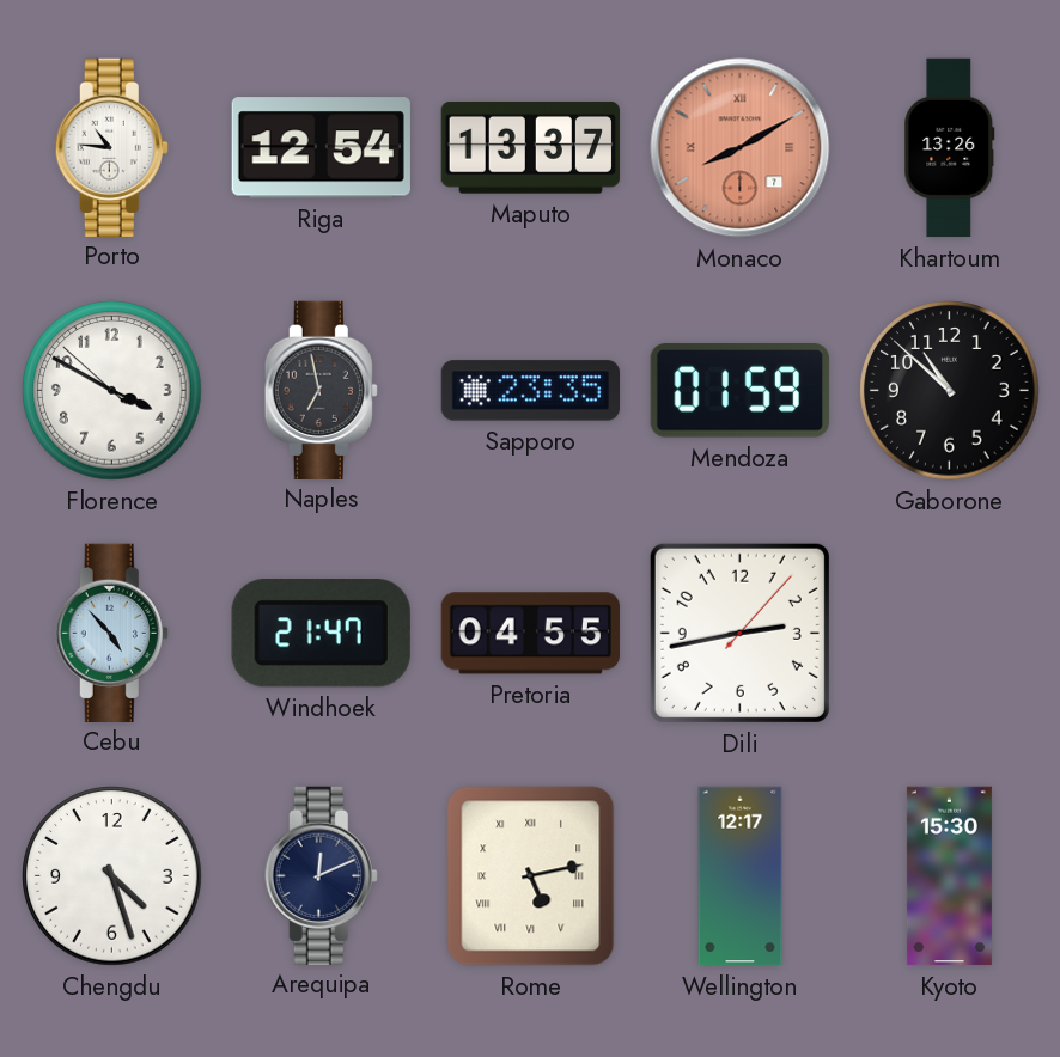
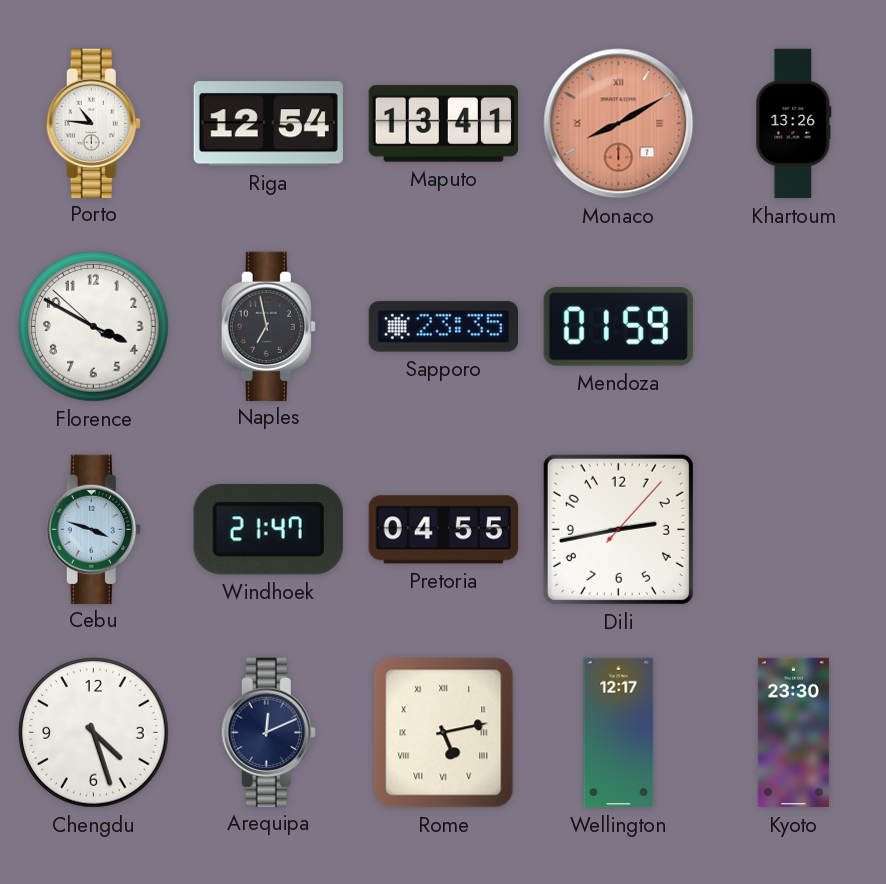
Maputo: 13:37 -> 13:41 (443, 124)
Gaborone: 10:52 -> none (950, 391)
Cebu: 4:53 -> 3:48 (93, 529)
Kyoto: 15:30 -> 23:30 (793, 733)
